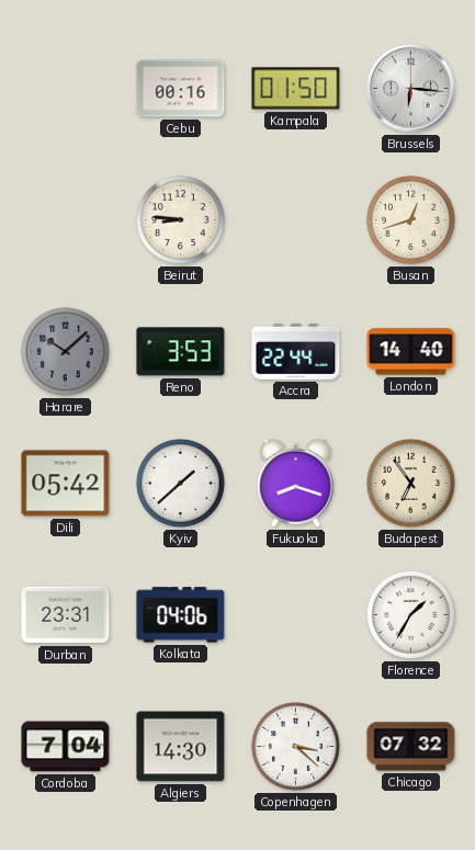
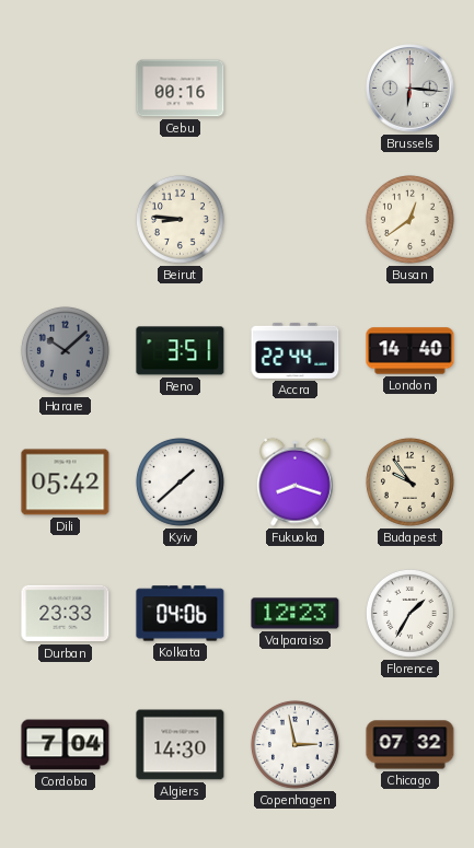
Kampala: 01:50 -> none (296, 89)
Busan: 12:42 -> 12:39 (409, 219)
Reno: 3:53 -> 3:51 (181, 351)
Budapest: 6:54 -> 9:54 (409, 481)
Durban: 23:31 -> 23:33 (66, 614)
Valparaiso: none -> 12:23 (296, 614)
Copenhagen: 3:22 -> 2:58 (294, 744)
